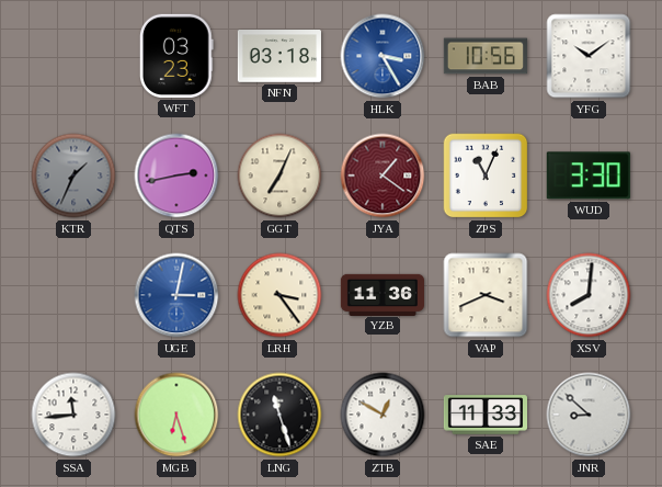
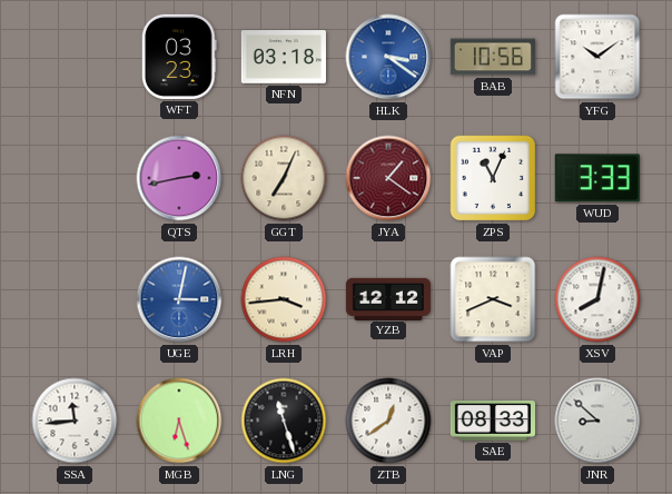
HLK: 3:25 -> 3:21 (388, 57)
KTR: 1:34 -> none (73, 175)
WUD: 3:30 -> 3:33 (597, 178)
LRH: 3:24 -> 3:44 (284, 299)
YZB: 11:36 -> 12:12 (387, 298)
XSV: 8:01 -> 8:02 (597, 299)
ZTB: 12:50 -> 12:39 (388, 421)
SAE: 11:33 -> 08:33 (492, 421)
